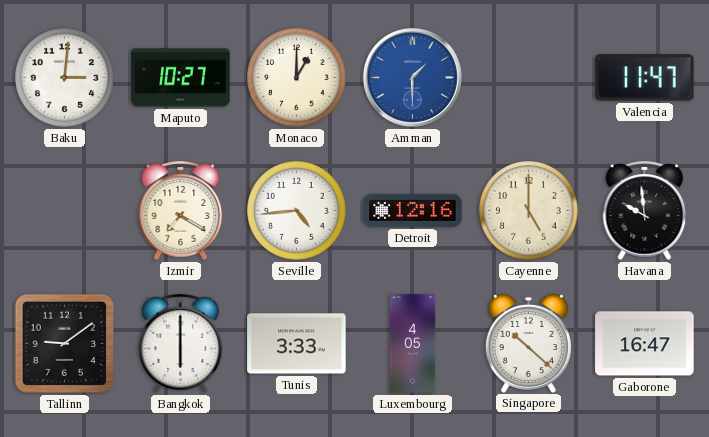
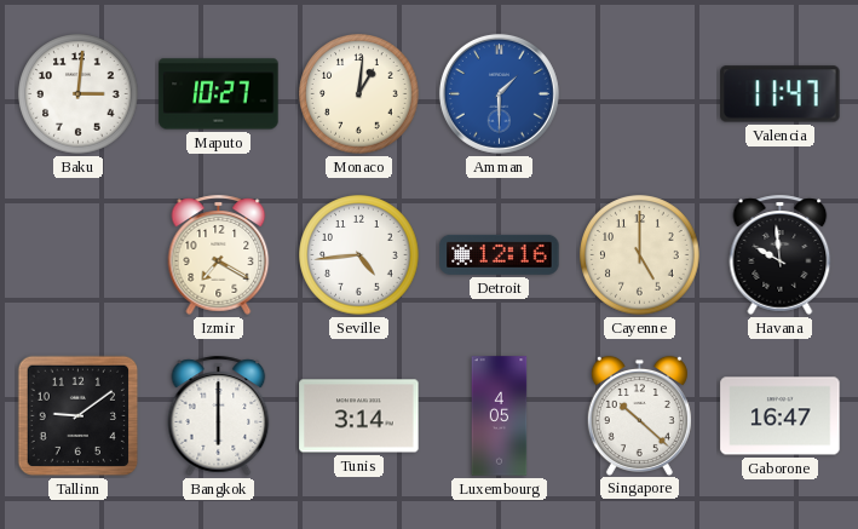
Monaco: 1:00 -> 1:01 (359, 94)
Tunis: 3:33 -> 3:14 (359, 416)
